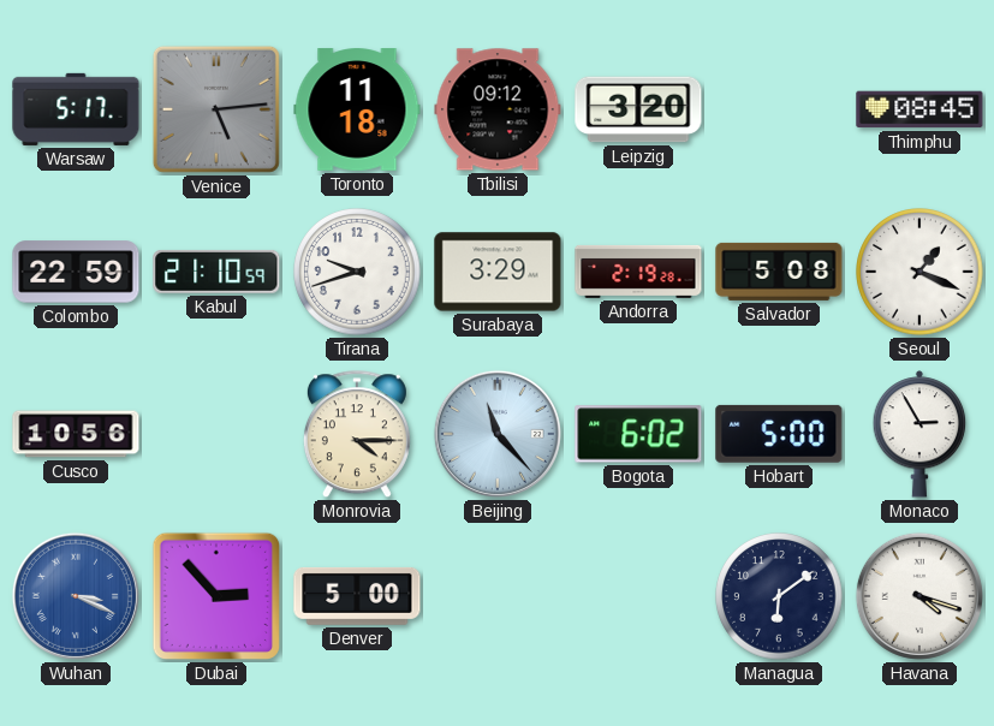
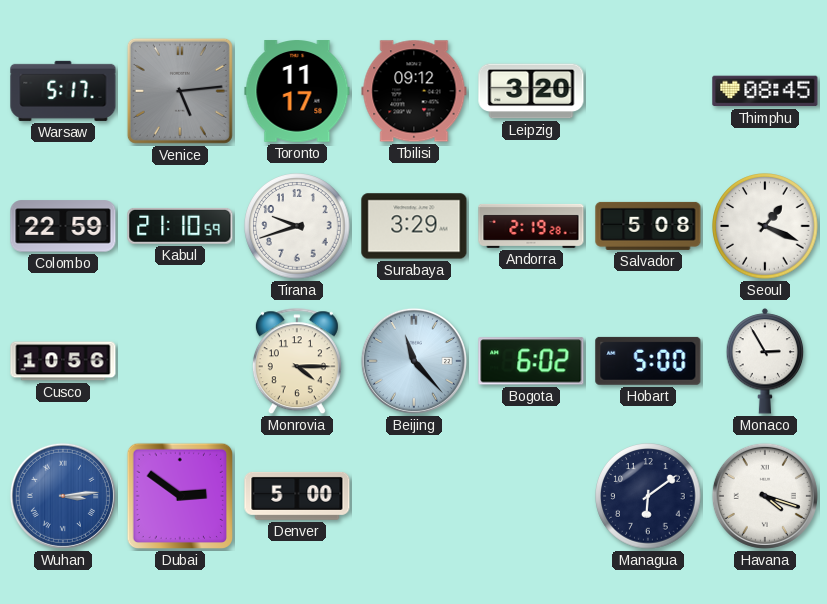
Toronto: 11:18 -> 11:17 (297, 91)
Wuhan: 3:19 -> 3:14 (63, 496)
Dubai: 2:53 -> 2:51 (180, 496)
